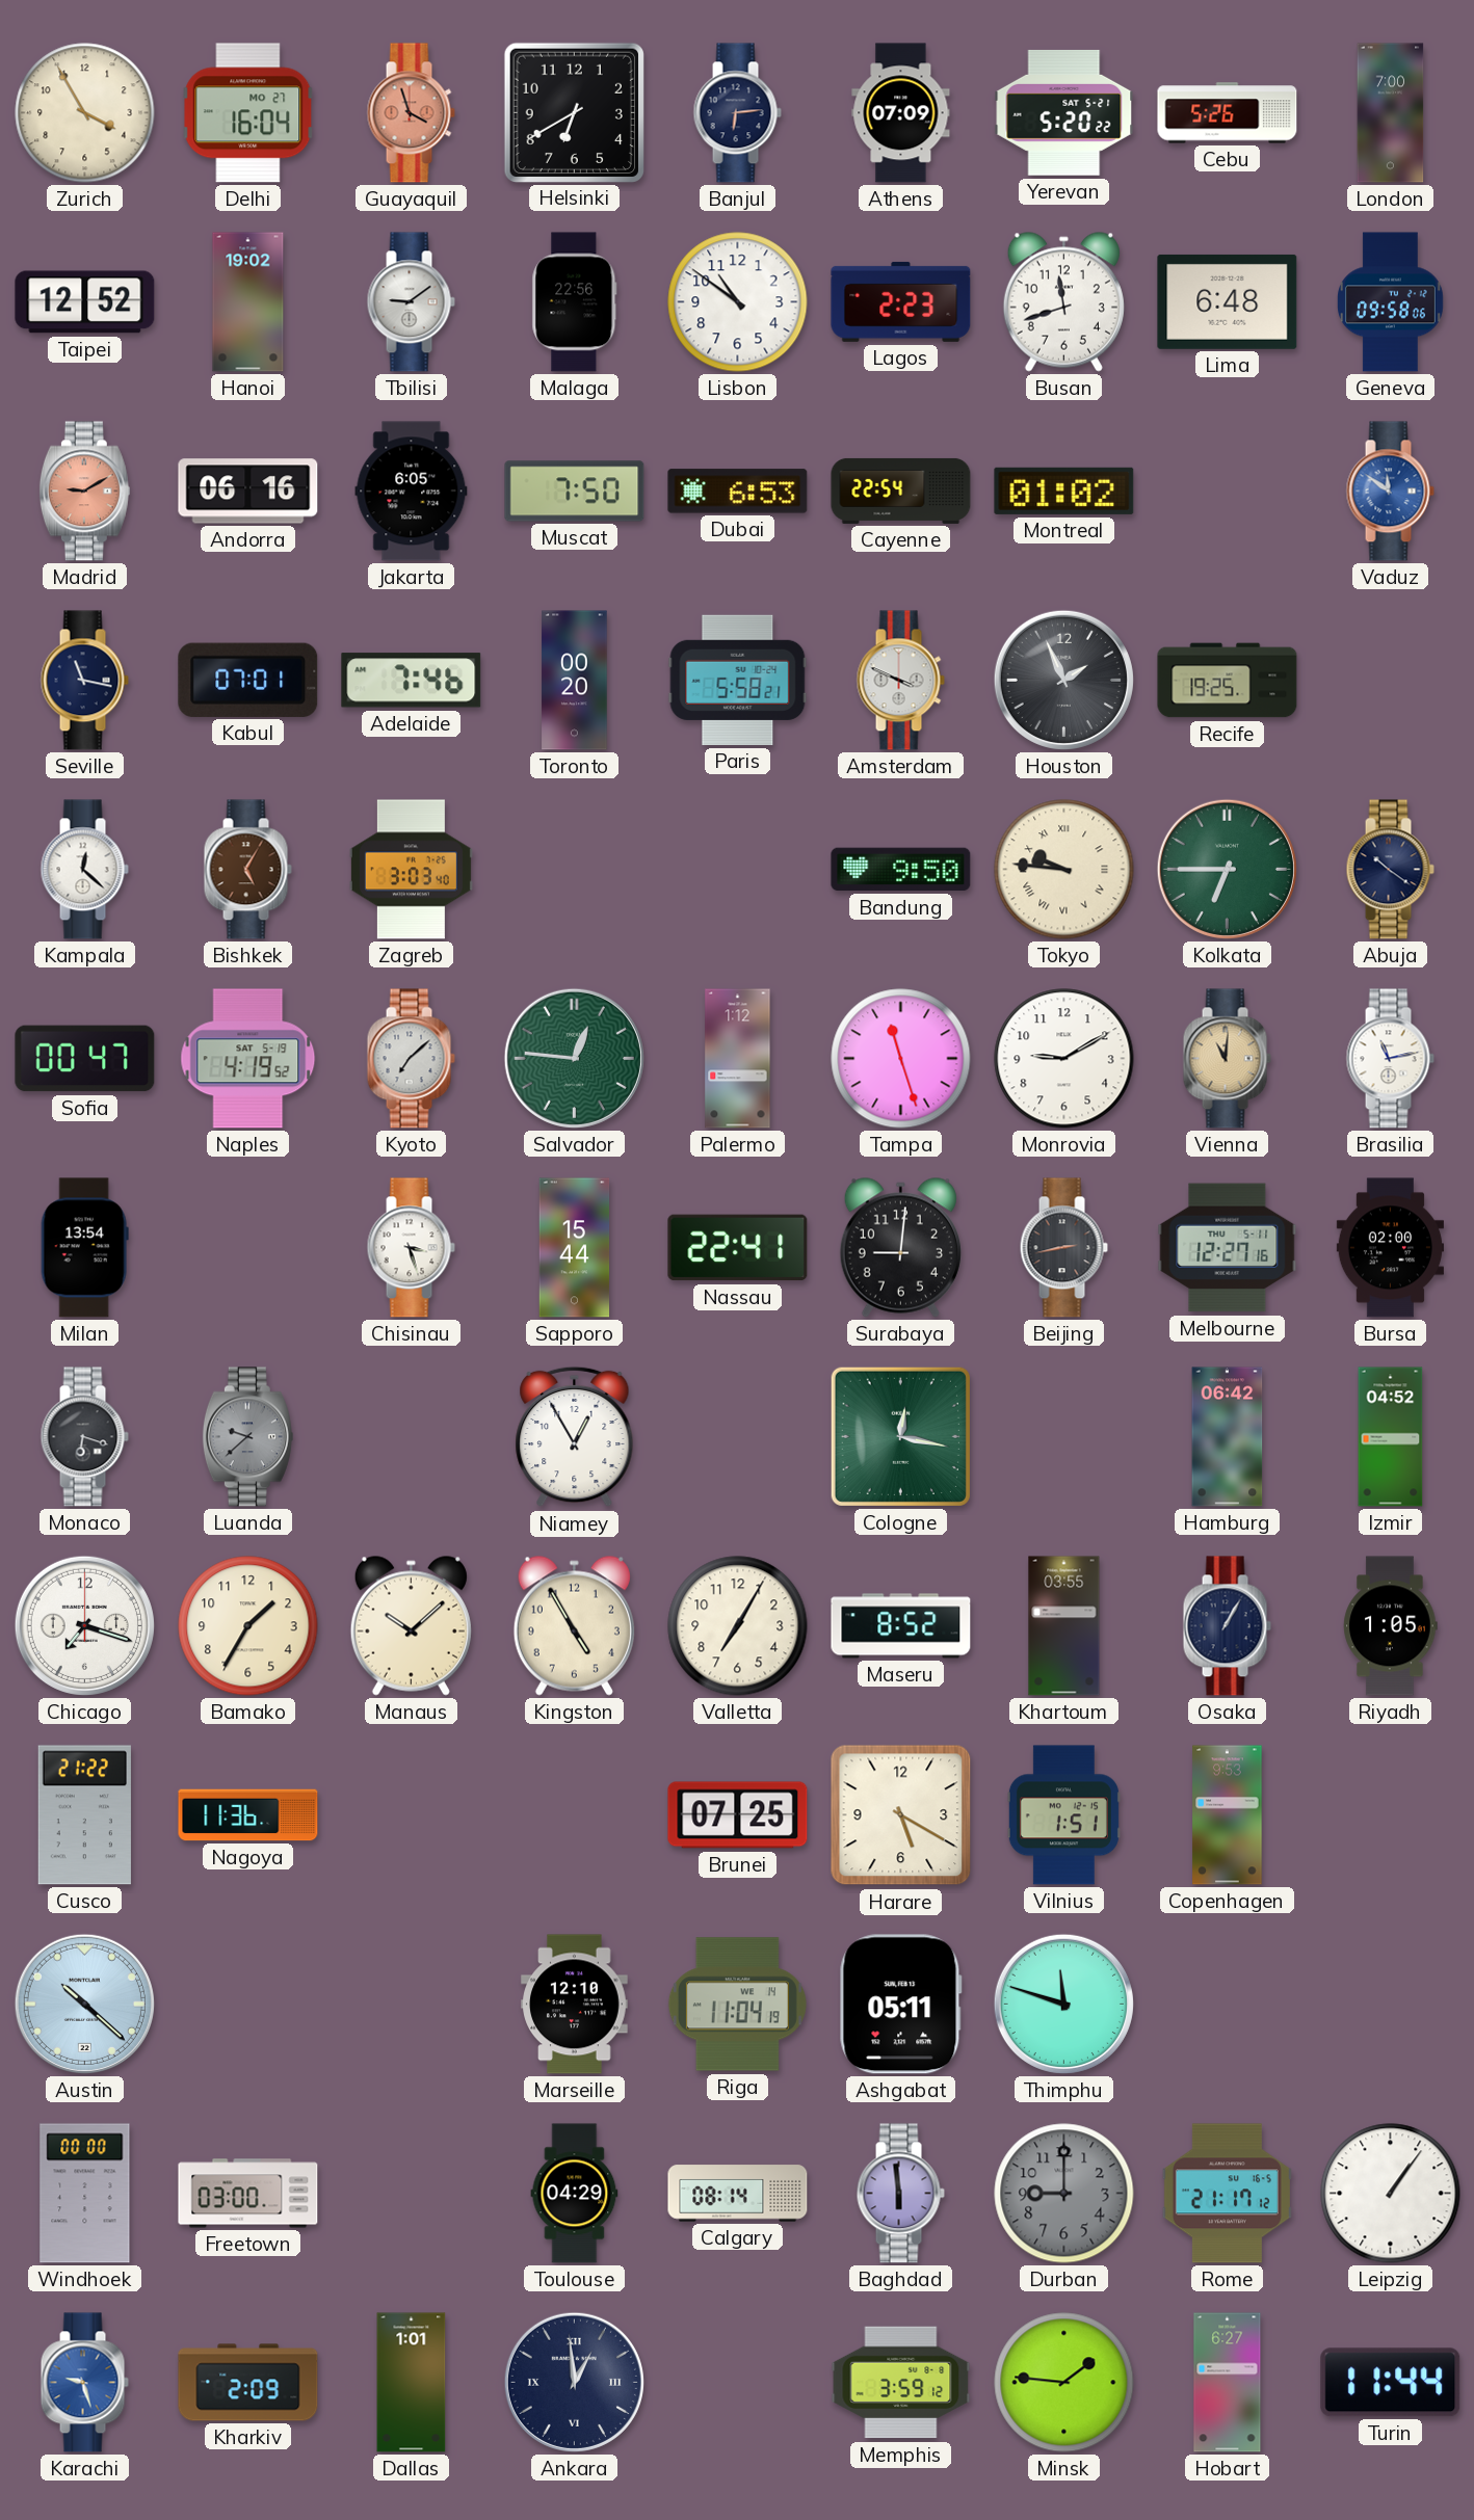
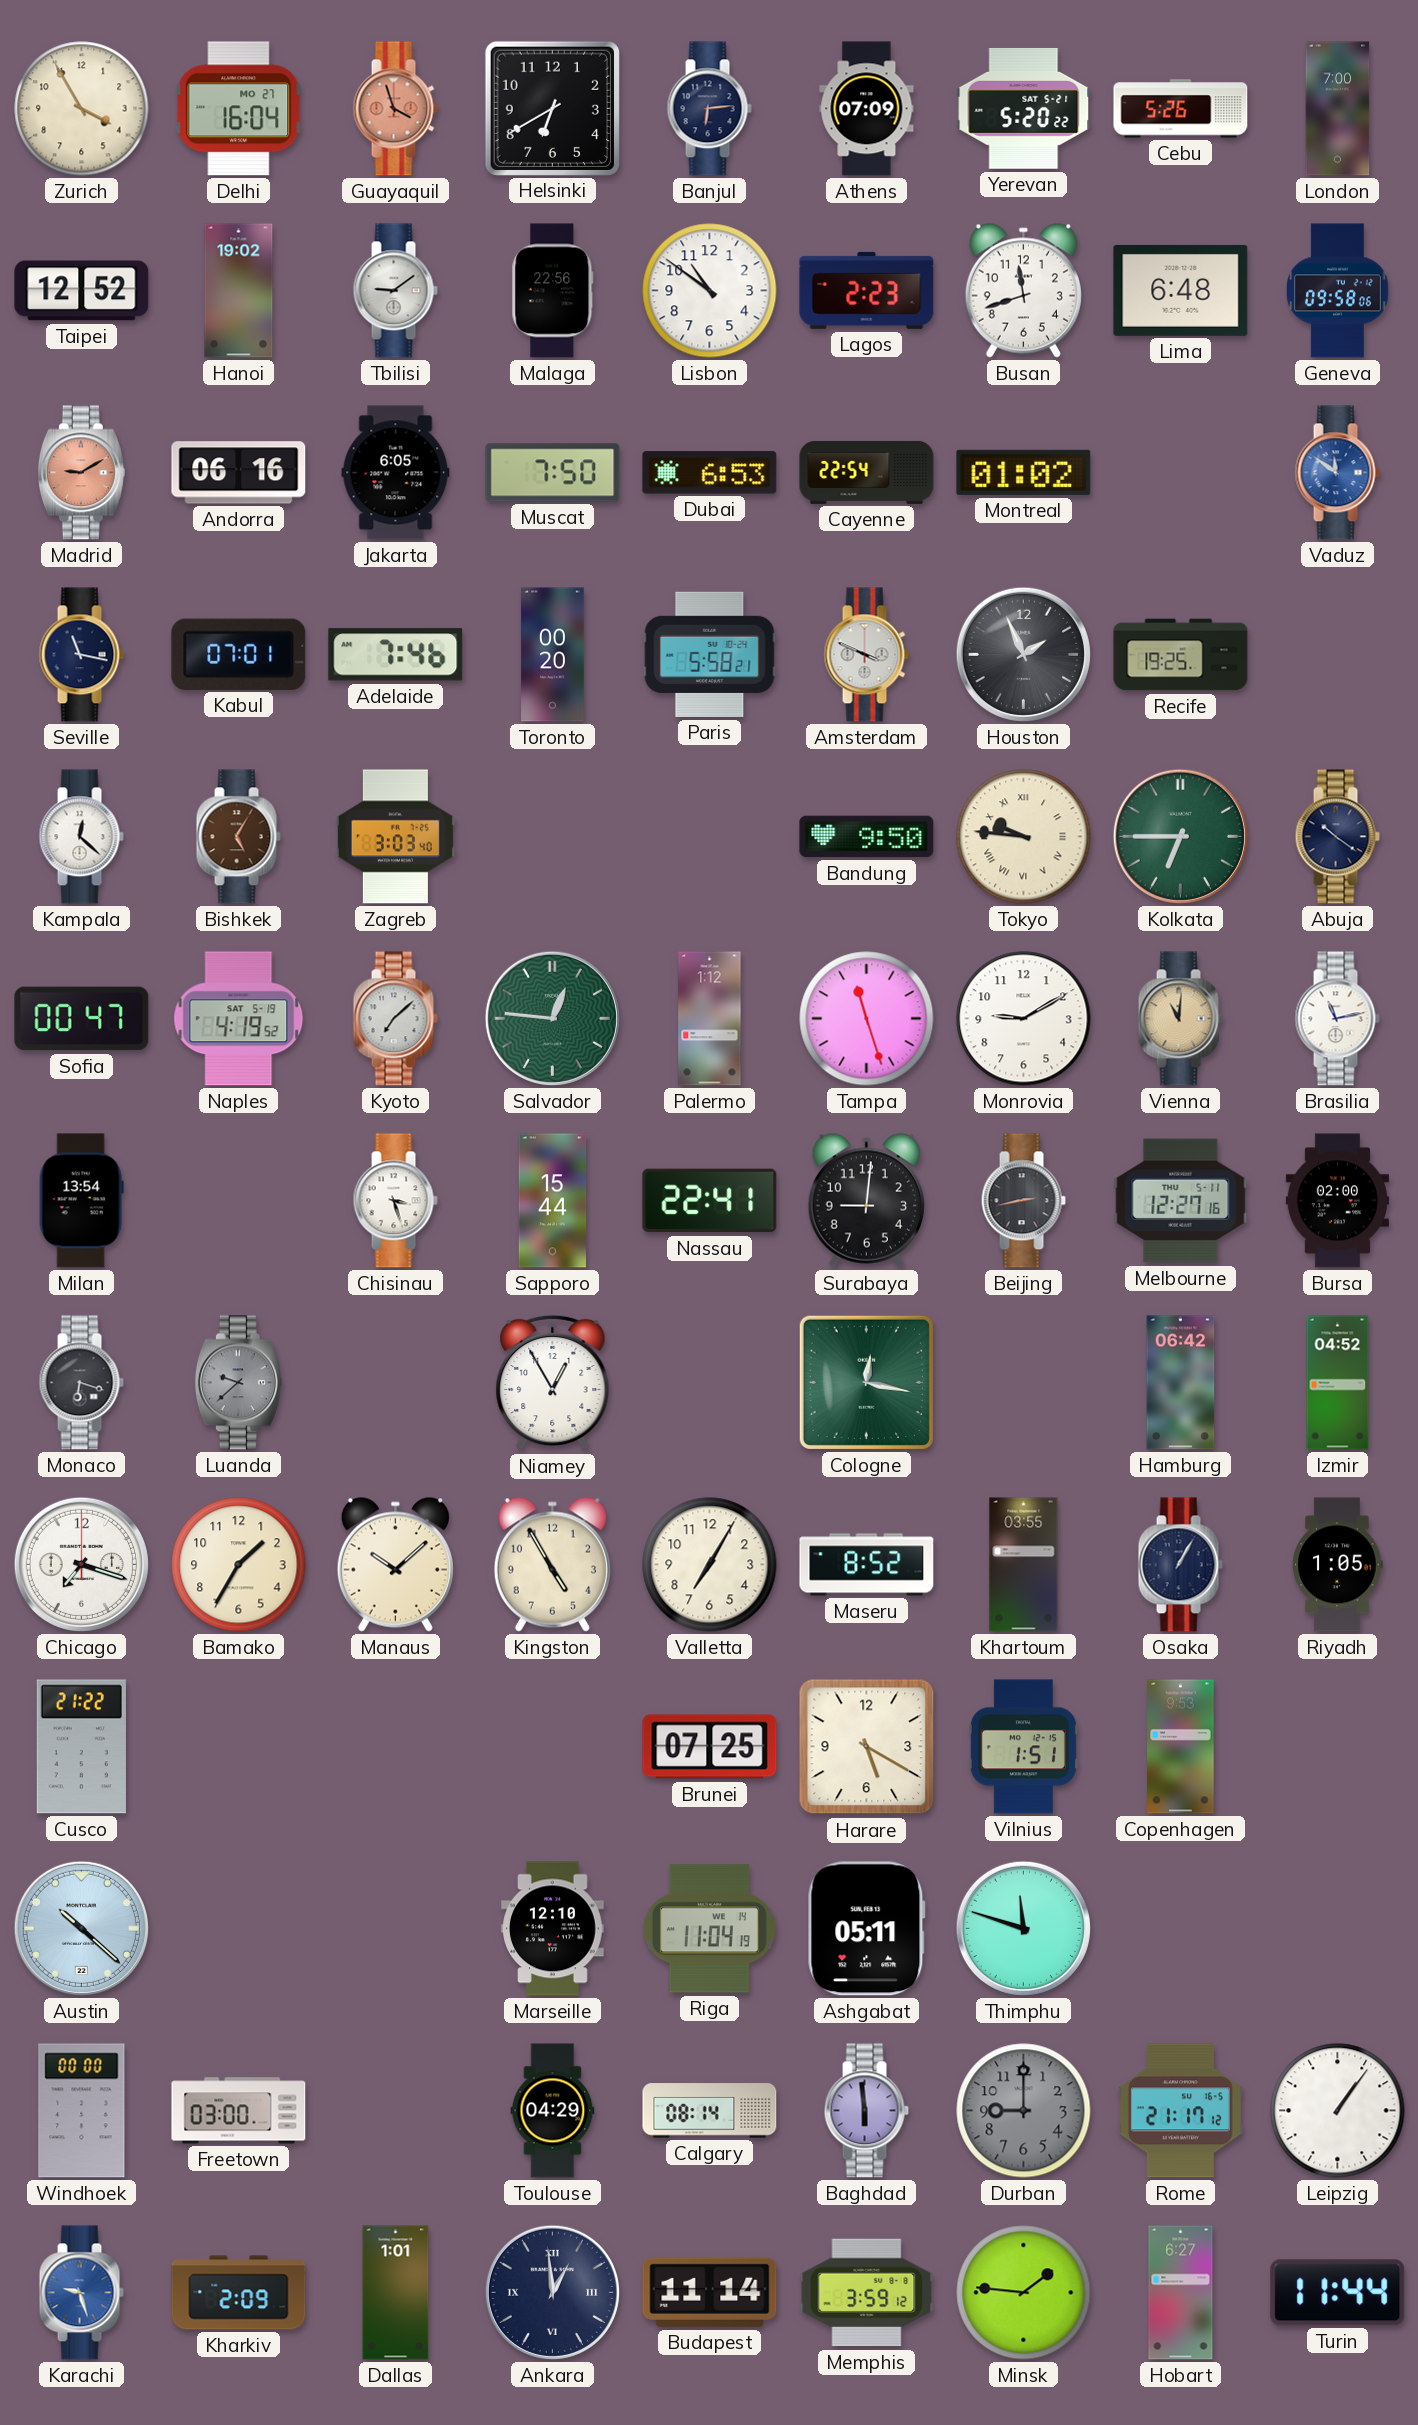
Nagoya: 11:36 -> none (248, 1815)
Budapest: none -> 11:14 (710, 2292)
